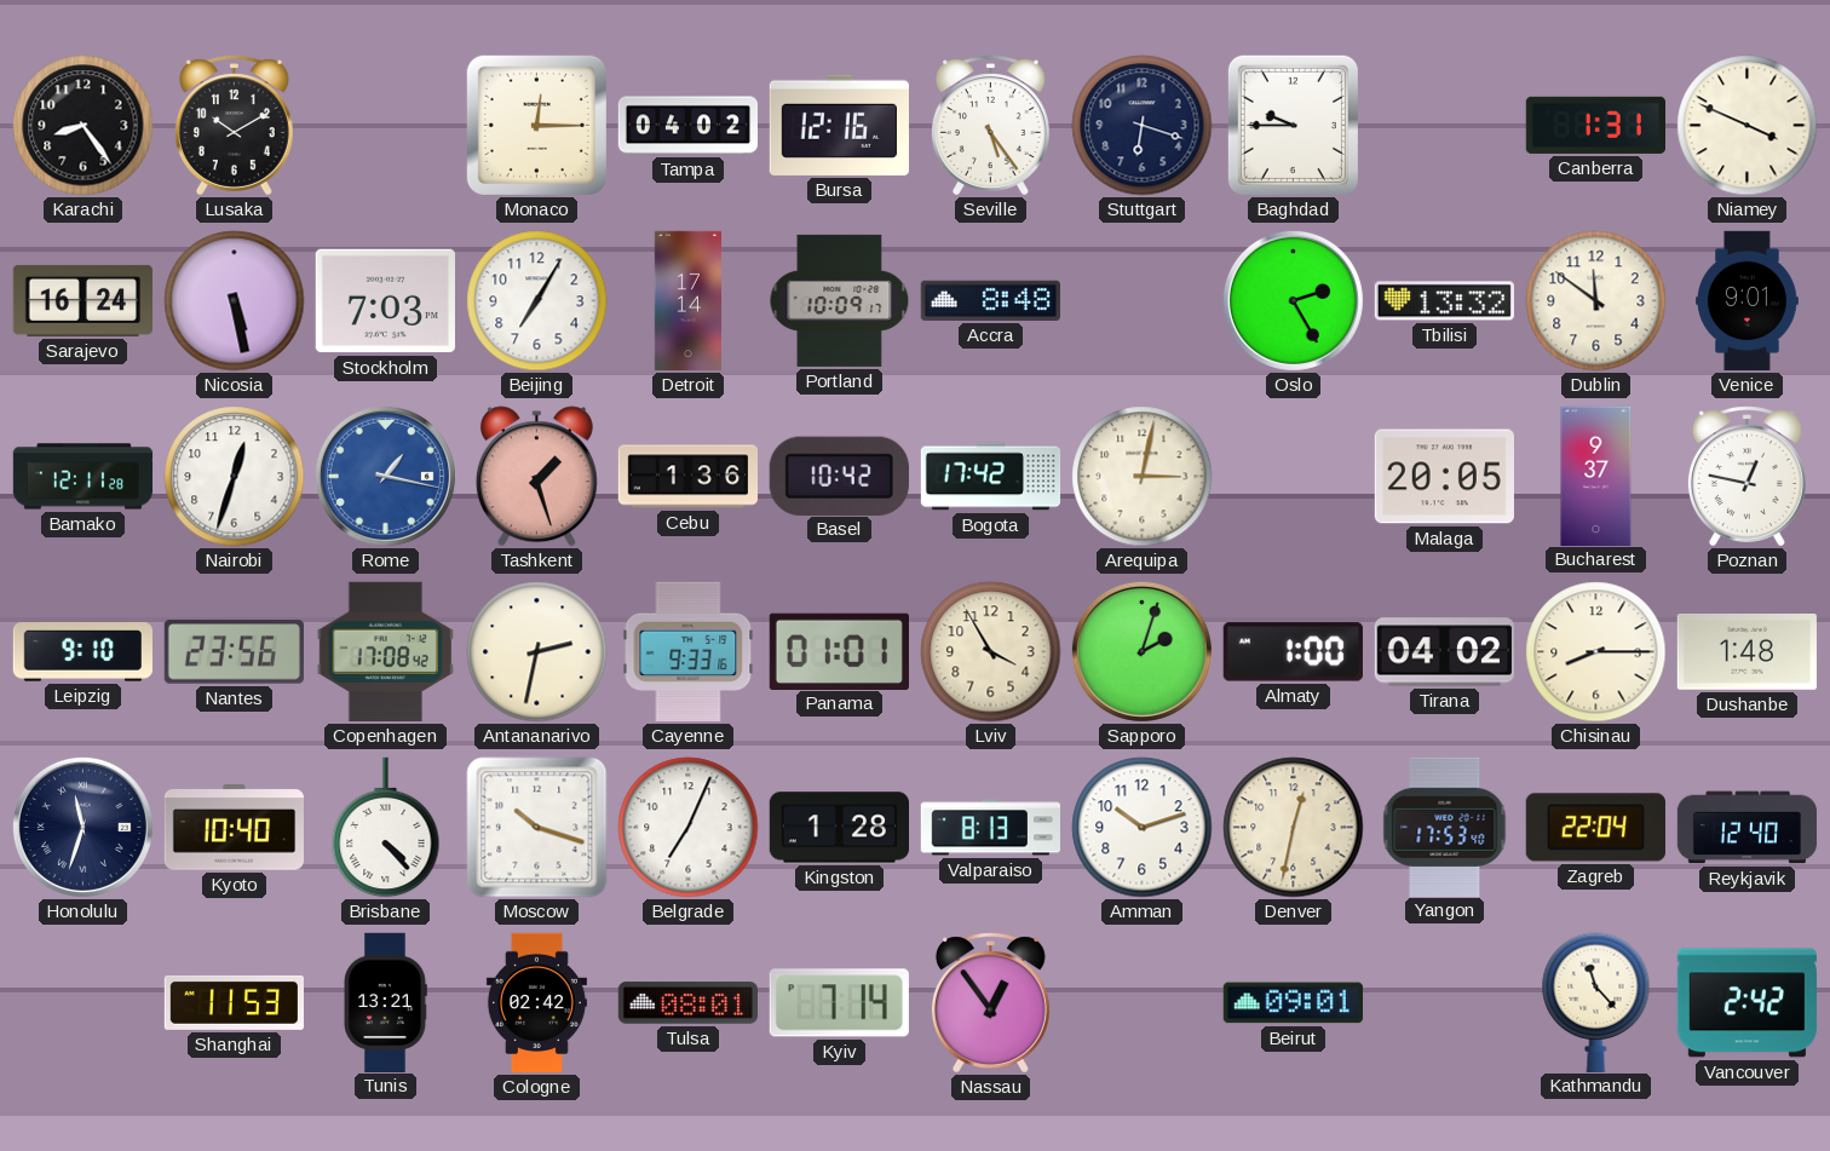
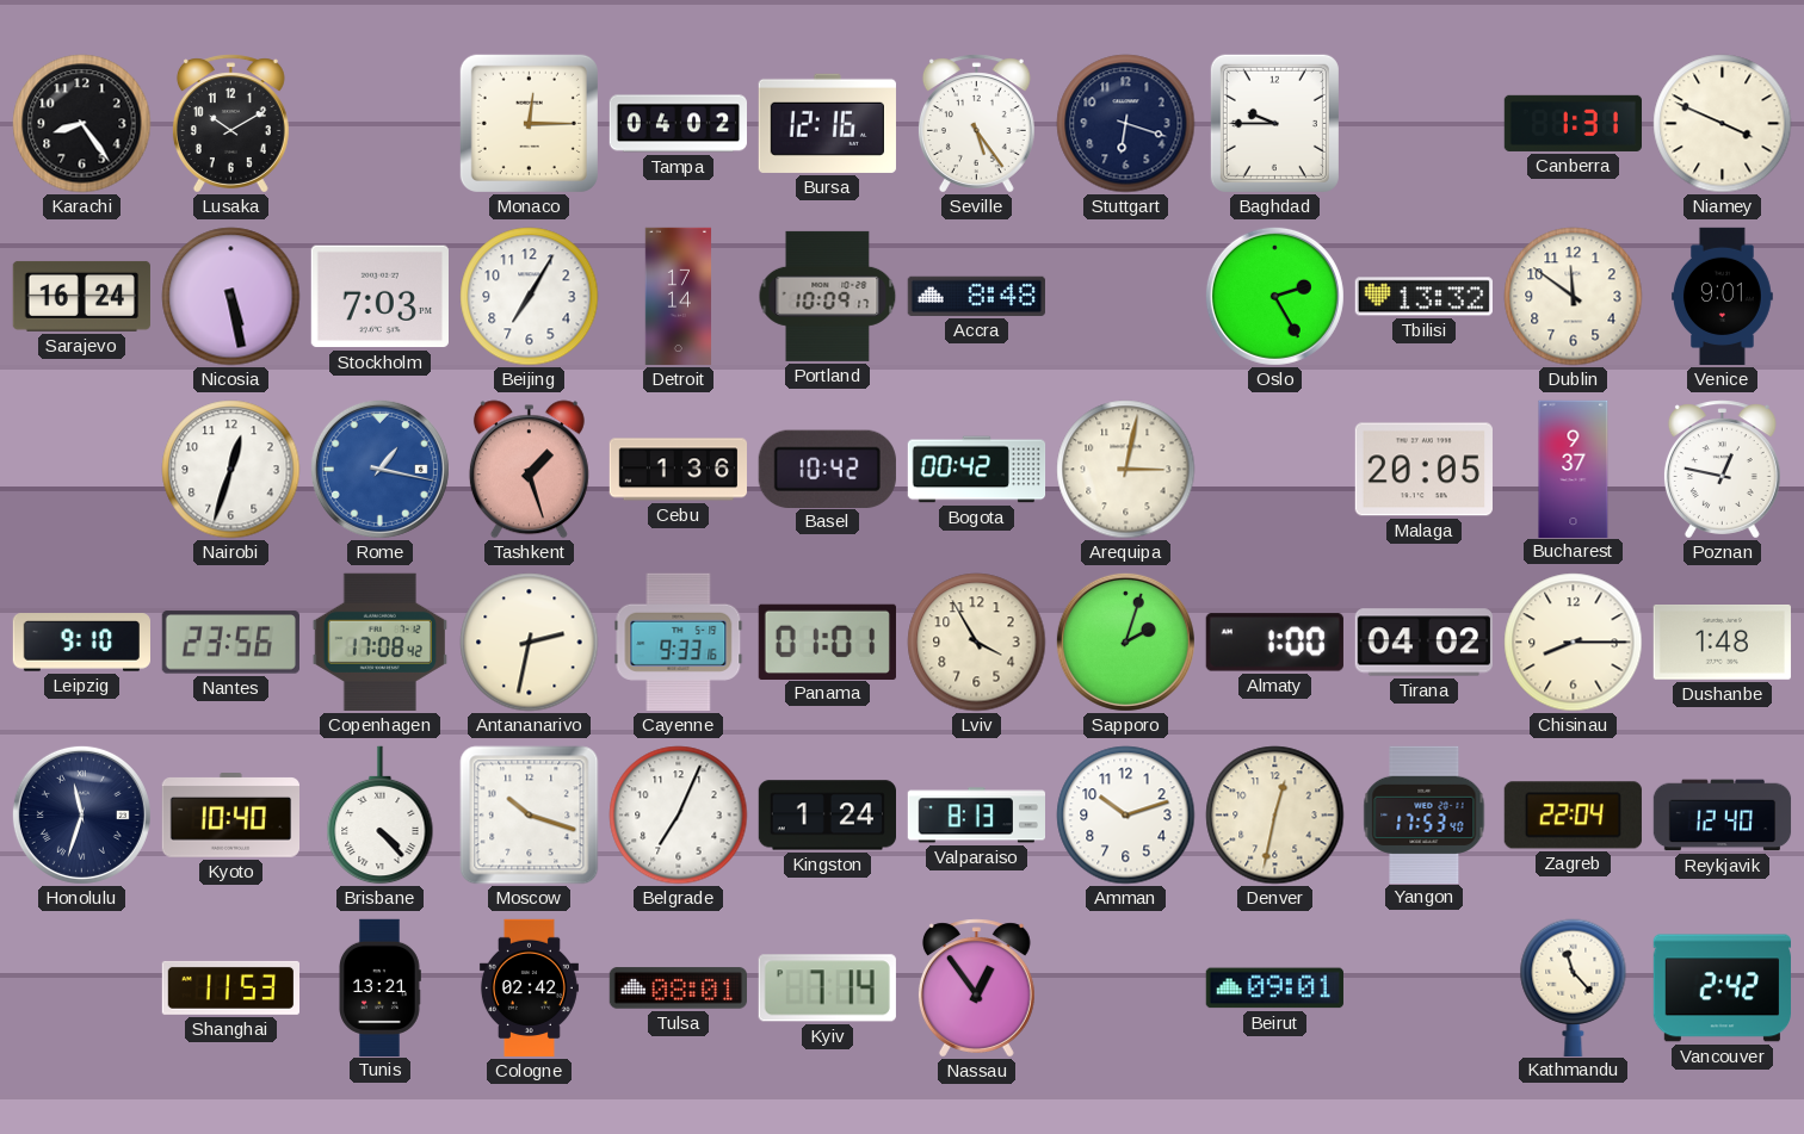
Bamako: 12:11 -> none (84, 477)
Bogota: 17:42 -> 00:42 (977, 470)
Kingston: 1:28 -> 1:24 (827, 816)
